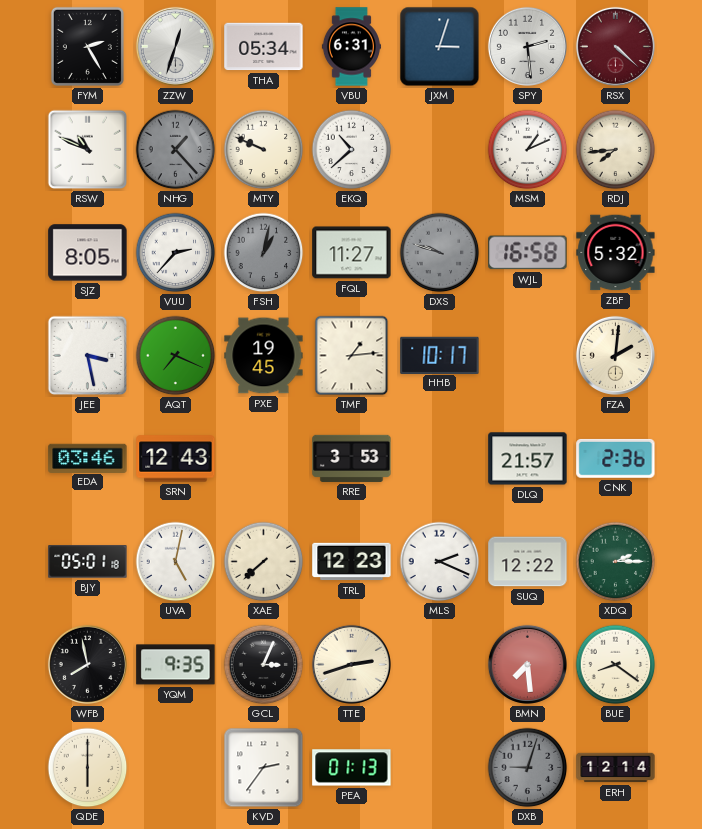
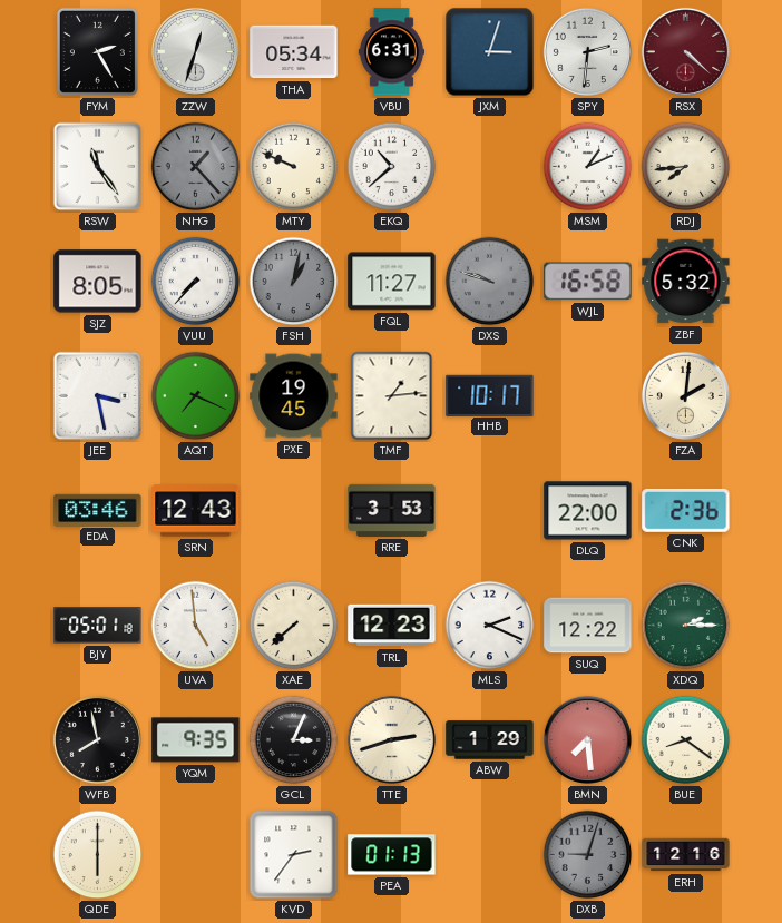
SPY: 2:29 -> 2:31 (587, 51)
RSW: 10:49 -> 11:24 (98, 167)
VUU: 2:37 -> 7:37 (196, 282)
DLQ: 21:57 -> 22:00 (588, 511)
UVA: 5:02 -> 4:59 (196, 626)
ABW: none -> 1:29 (490, 740)
ERH: 12:14 -> 12:16 (686, 855)
